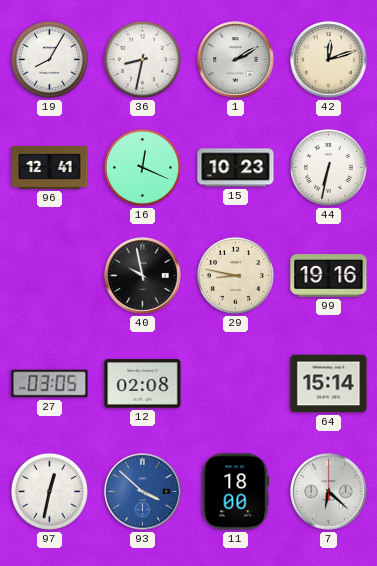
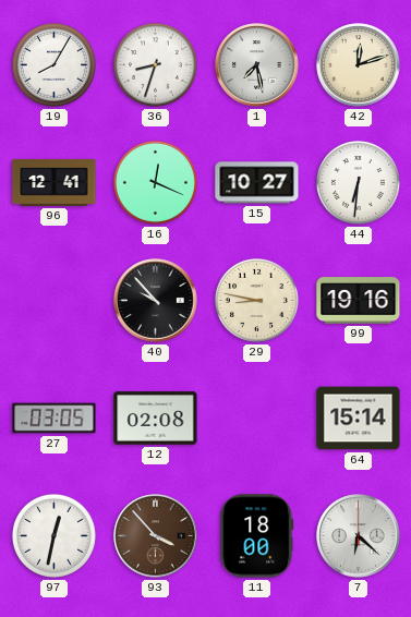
36: 8:32 -> 8:33 (155, 64)
1: 2:10 -> 7:28 (257, 65)
15: 10:23 -> 10:27 (257, 183)
44: 6:32 -> 6:31 (358, 182)
40: 9:58 -> 9:53 (156, 301)
93: 3:52 -> 3:53 (156, 536)
93 dial: blue -> brown (156, 536)
